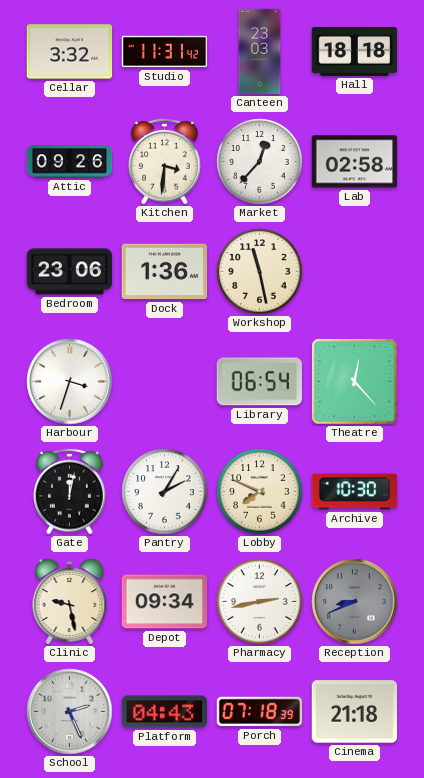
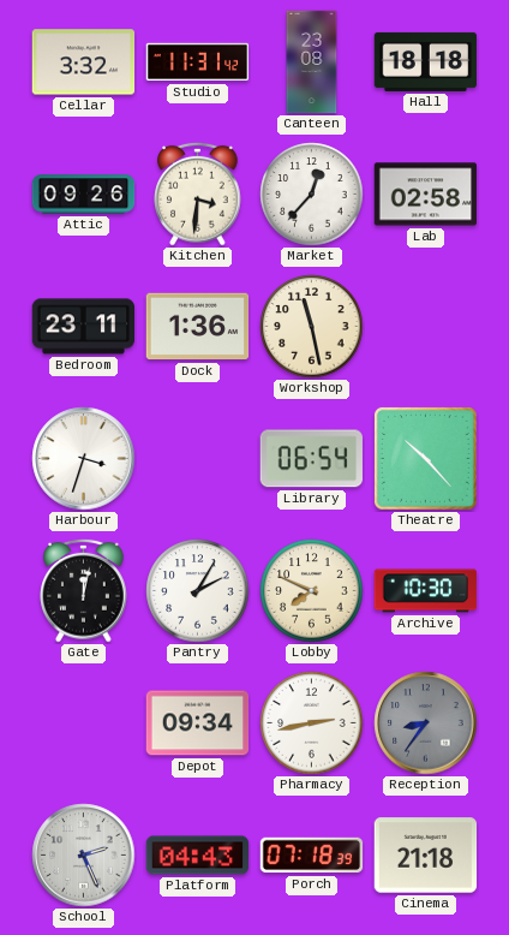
Canteen: 23:03 -> 23:08 (312, 62)
Bedroom: 23:06 -> 23:11 (84, 327)
Theatre: 12:23 -> 10:23 (425, 458)
Clinic: 9:28 -> none (70, 602)
Reception: 8:41 -> 8:36 (426, 723)
